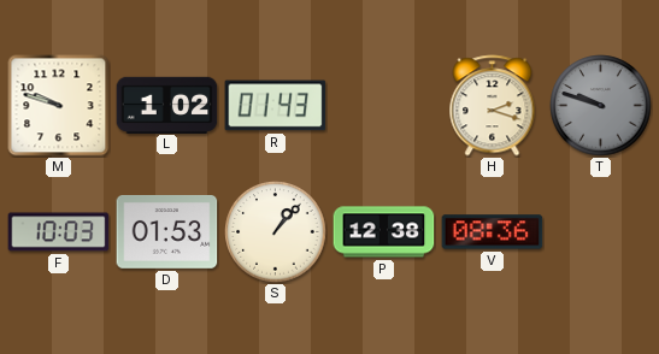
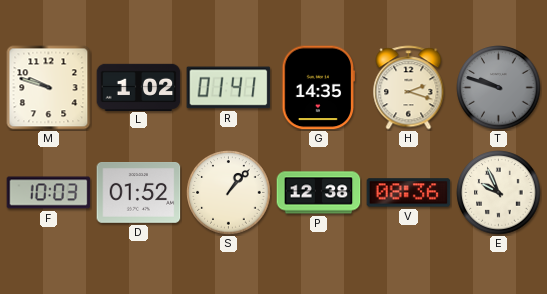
R: 01:43 -> 01:41 (229, 88)
G: none -> 14:35 (319, 88)
D: 01:53 -> 01:52 (139, 193)
E: none -> 9:56 (499, 193)
